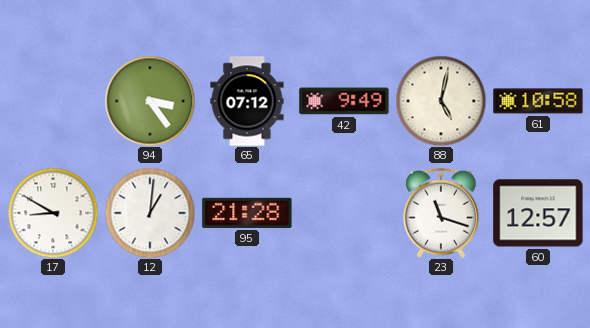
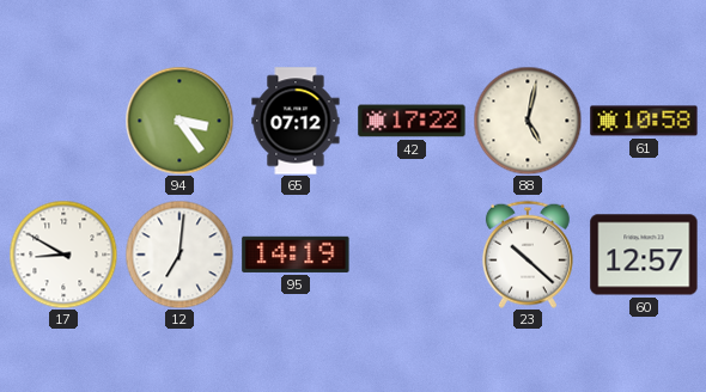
42: 9:49 -> 17:22 (412, 121)
12: 1:01 -> 7:01 (179, 255)
95: 21:28 -> 14:19 (296, 255)
23: 11:18 -> 10:22 (528, 255)
